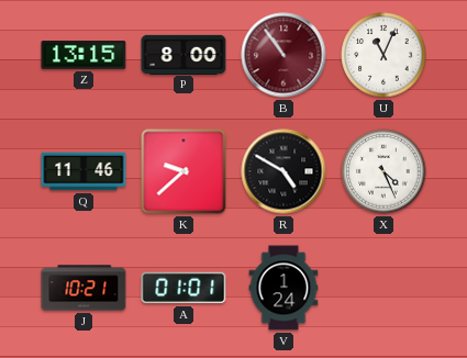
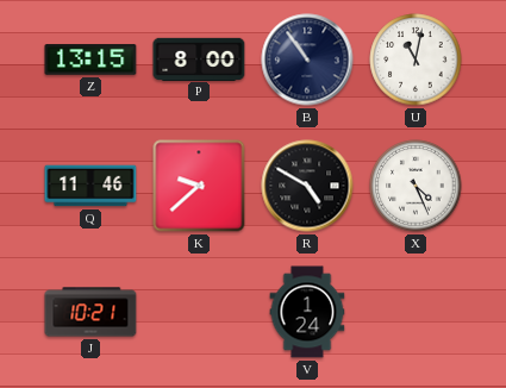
B dial: burgundy -> navy (307, 60)
U: 11:04 -> 11:02 (416, 60)
A: 01:01 -> none (184, 288)
